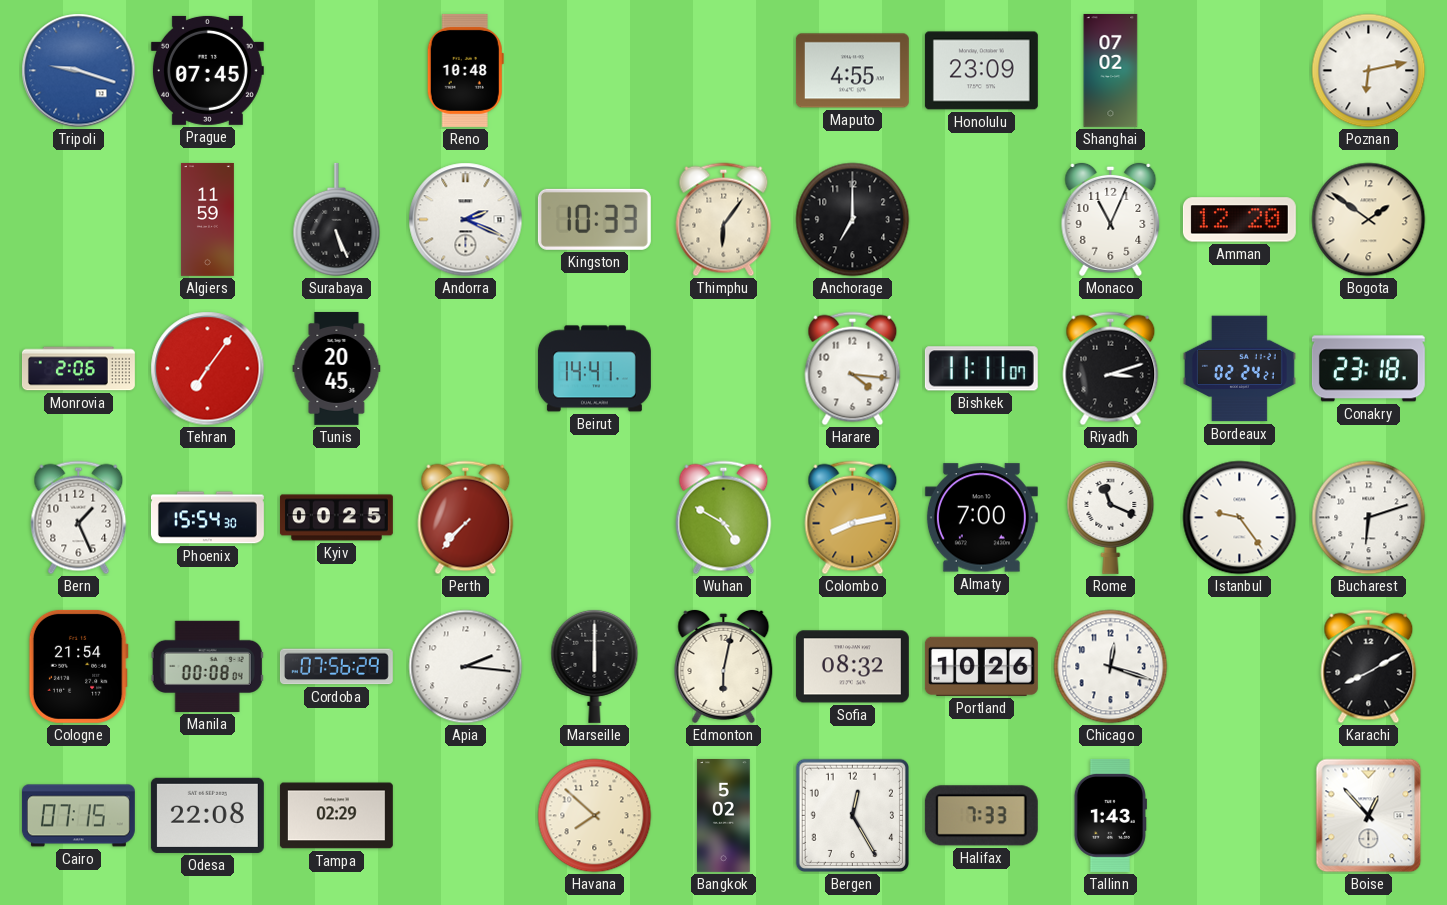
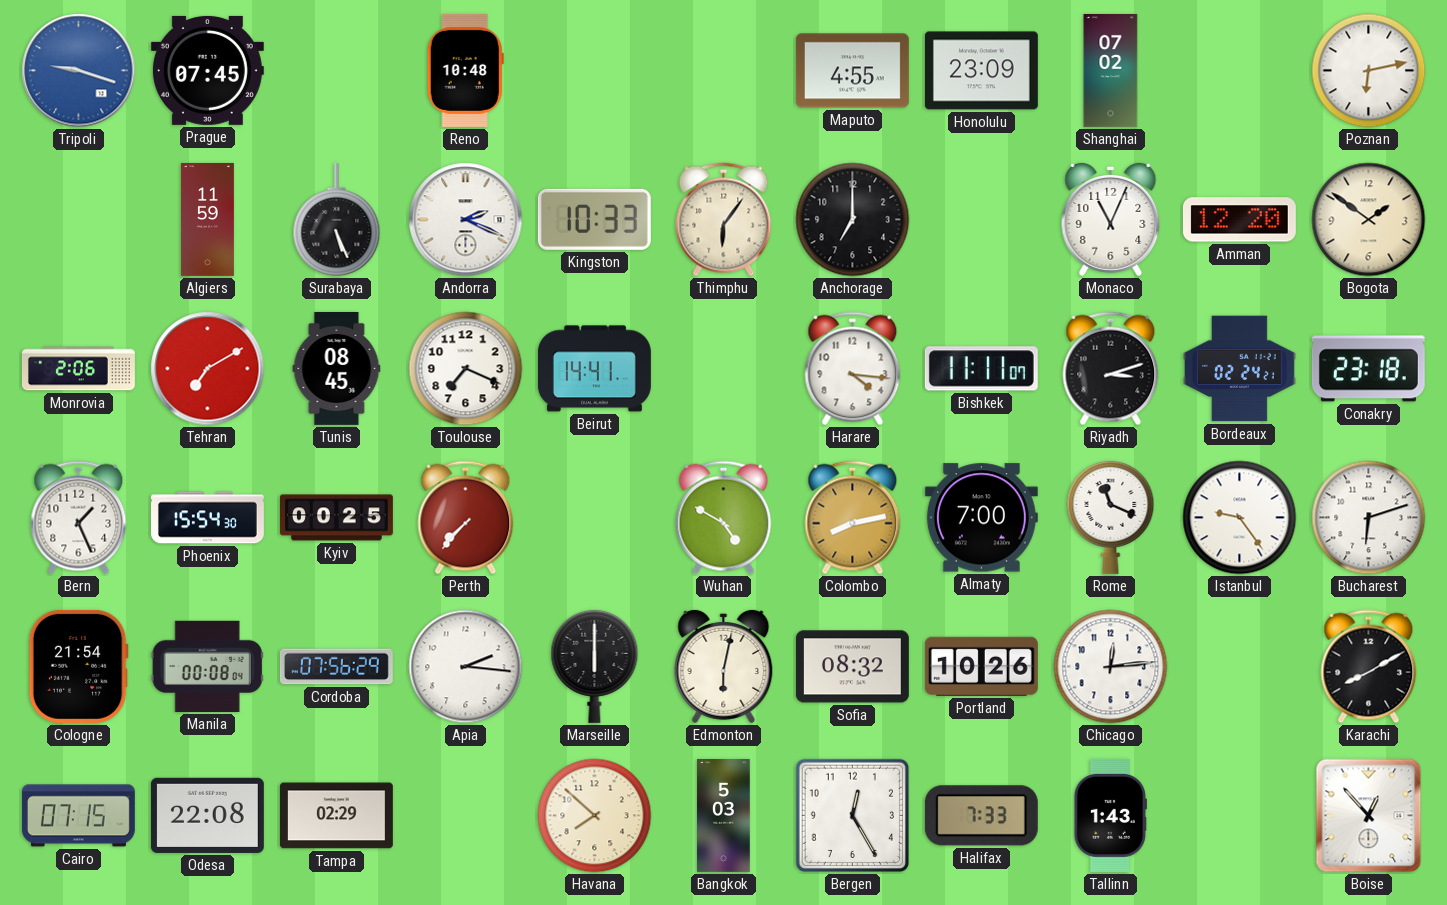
Tehran: 7:06 -> 7:10 (208, 369)
Tunis: 20:45 -> 08:45 (337, 368)
Toulouse: none -> 7:19 (466, 369)
Chicago: 12:18 -> 12:14 (1111, 667)
Bangkok: 5:02 -> 5:03 (724, 815)
